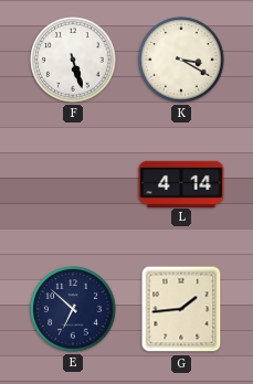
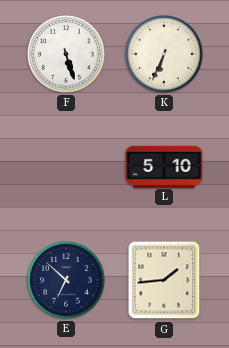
K: 3:20 -> 6:34 (164, 54)
L: 4:14 -> 5:10 (164, 166)
